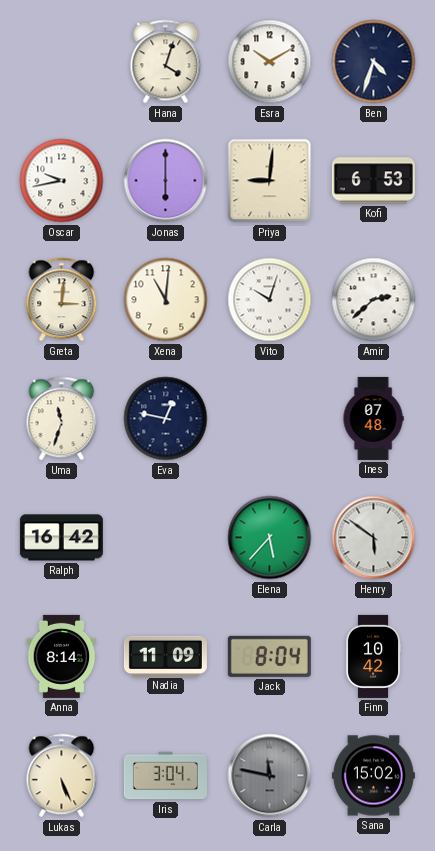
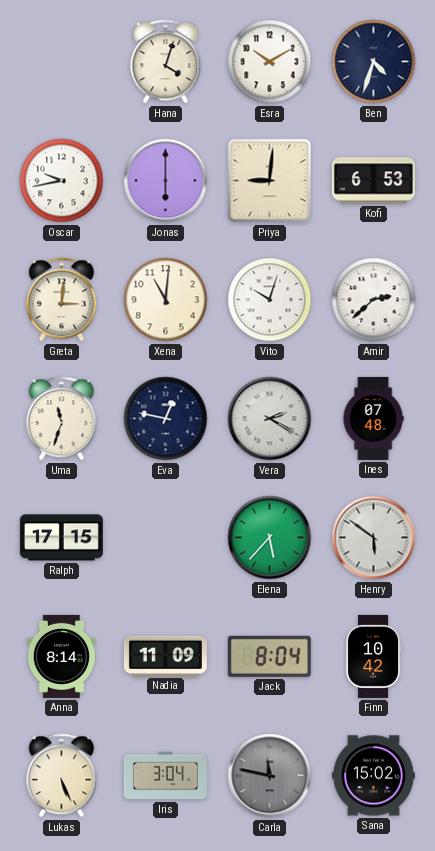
Vera: none -> 2:20 (270, 419)
Ralph: 16:42 -> 17:15 (61, 538)
